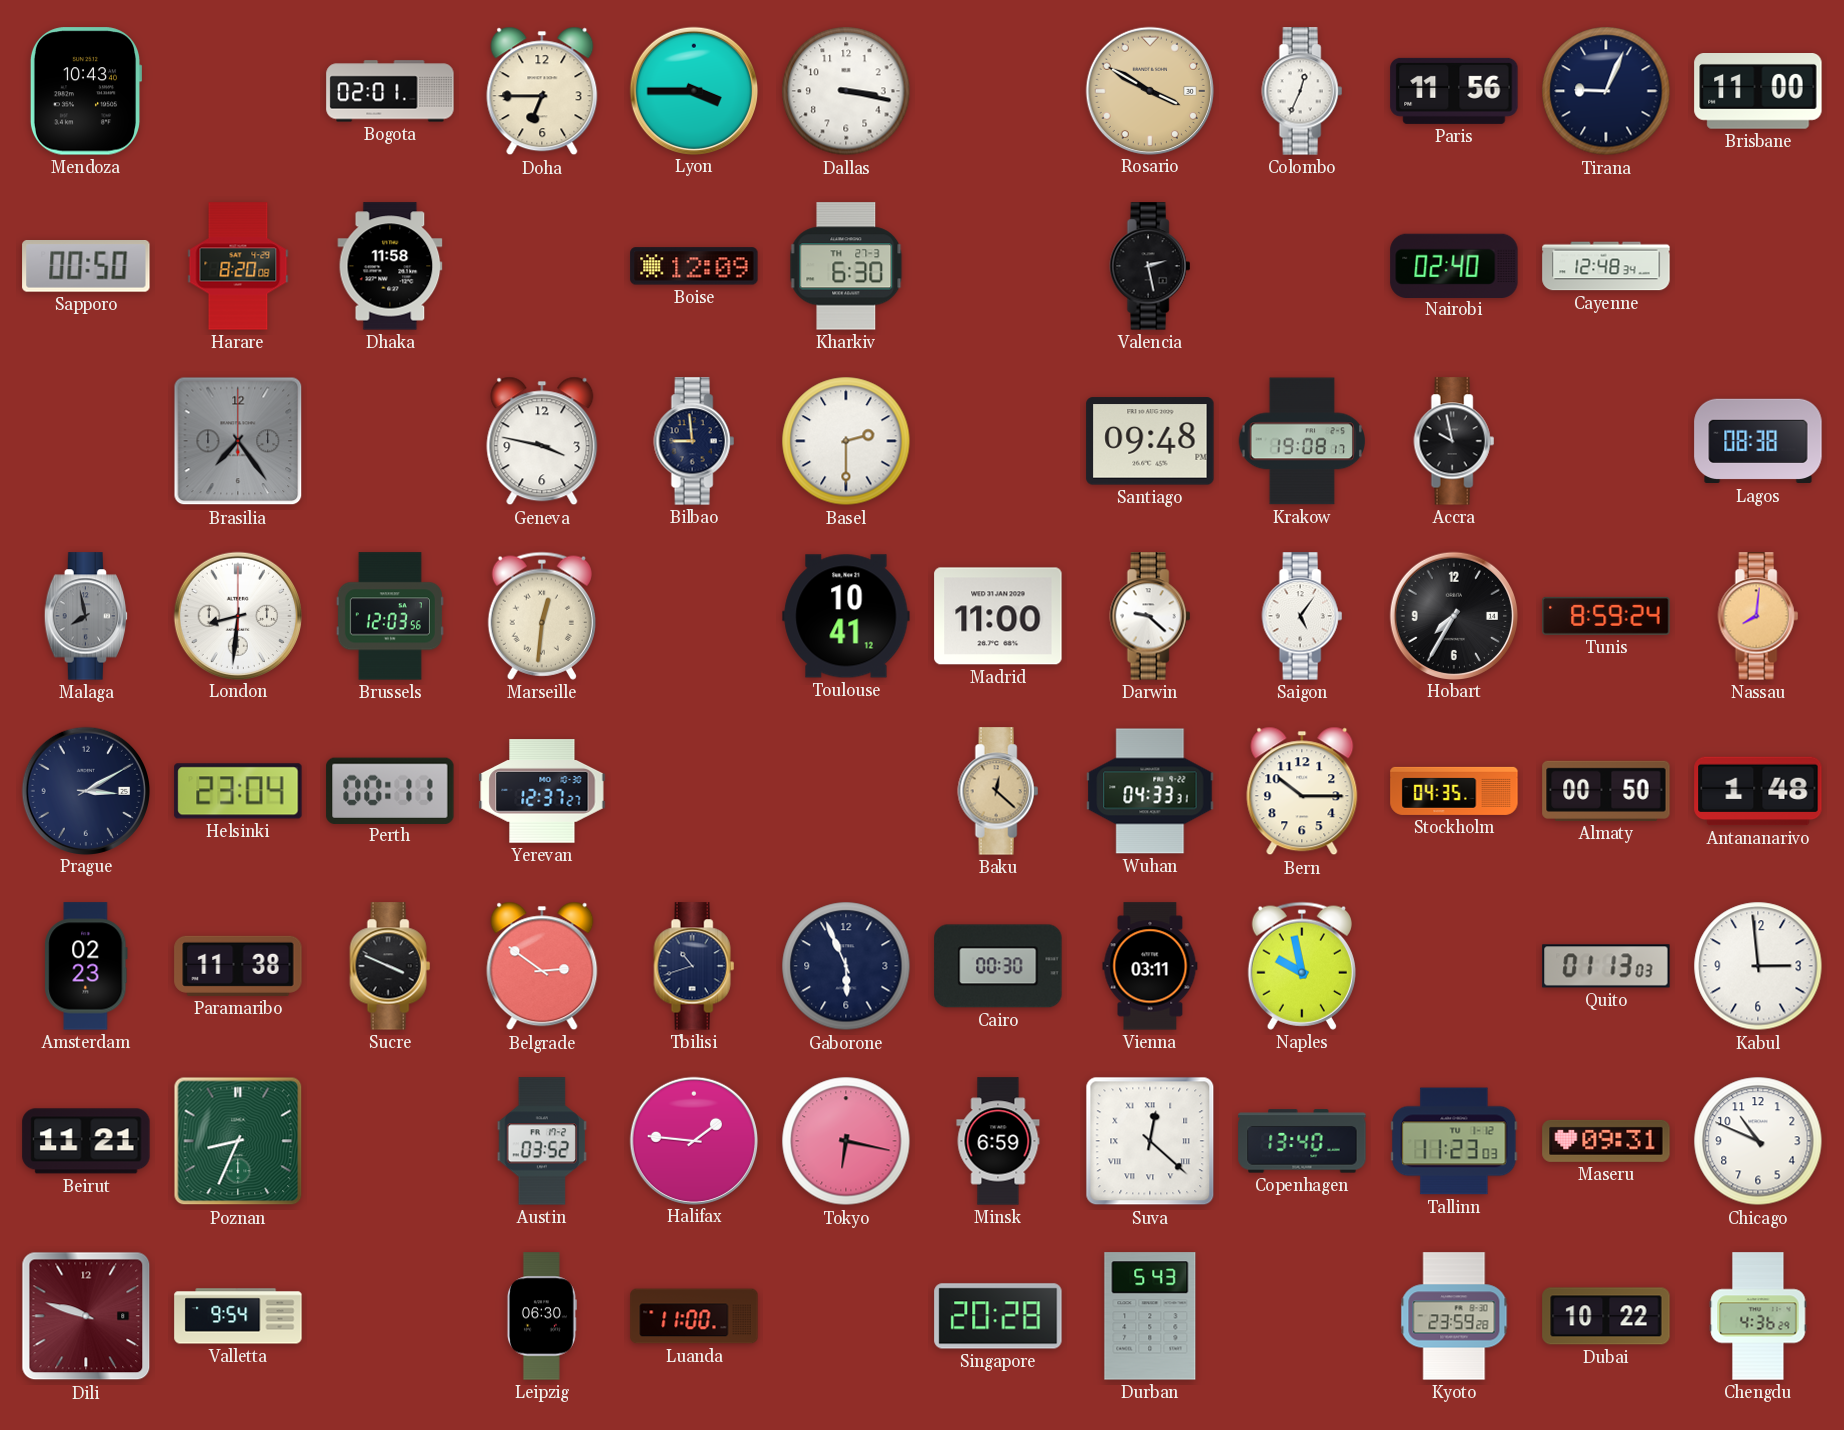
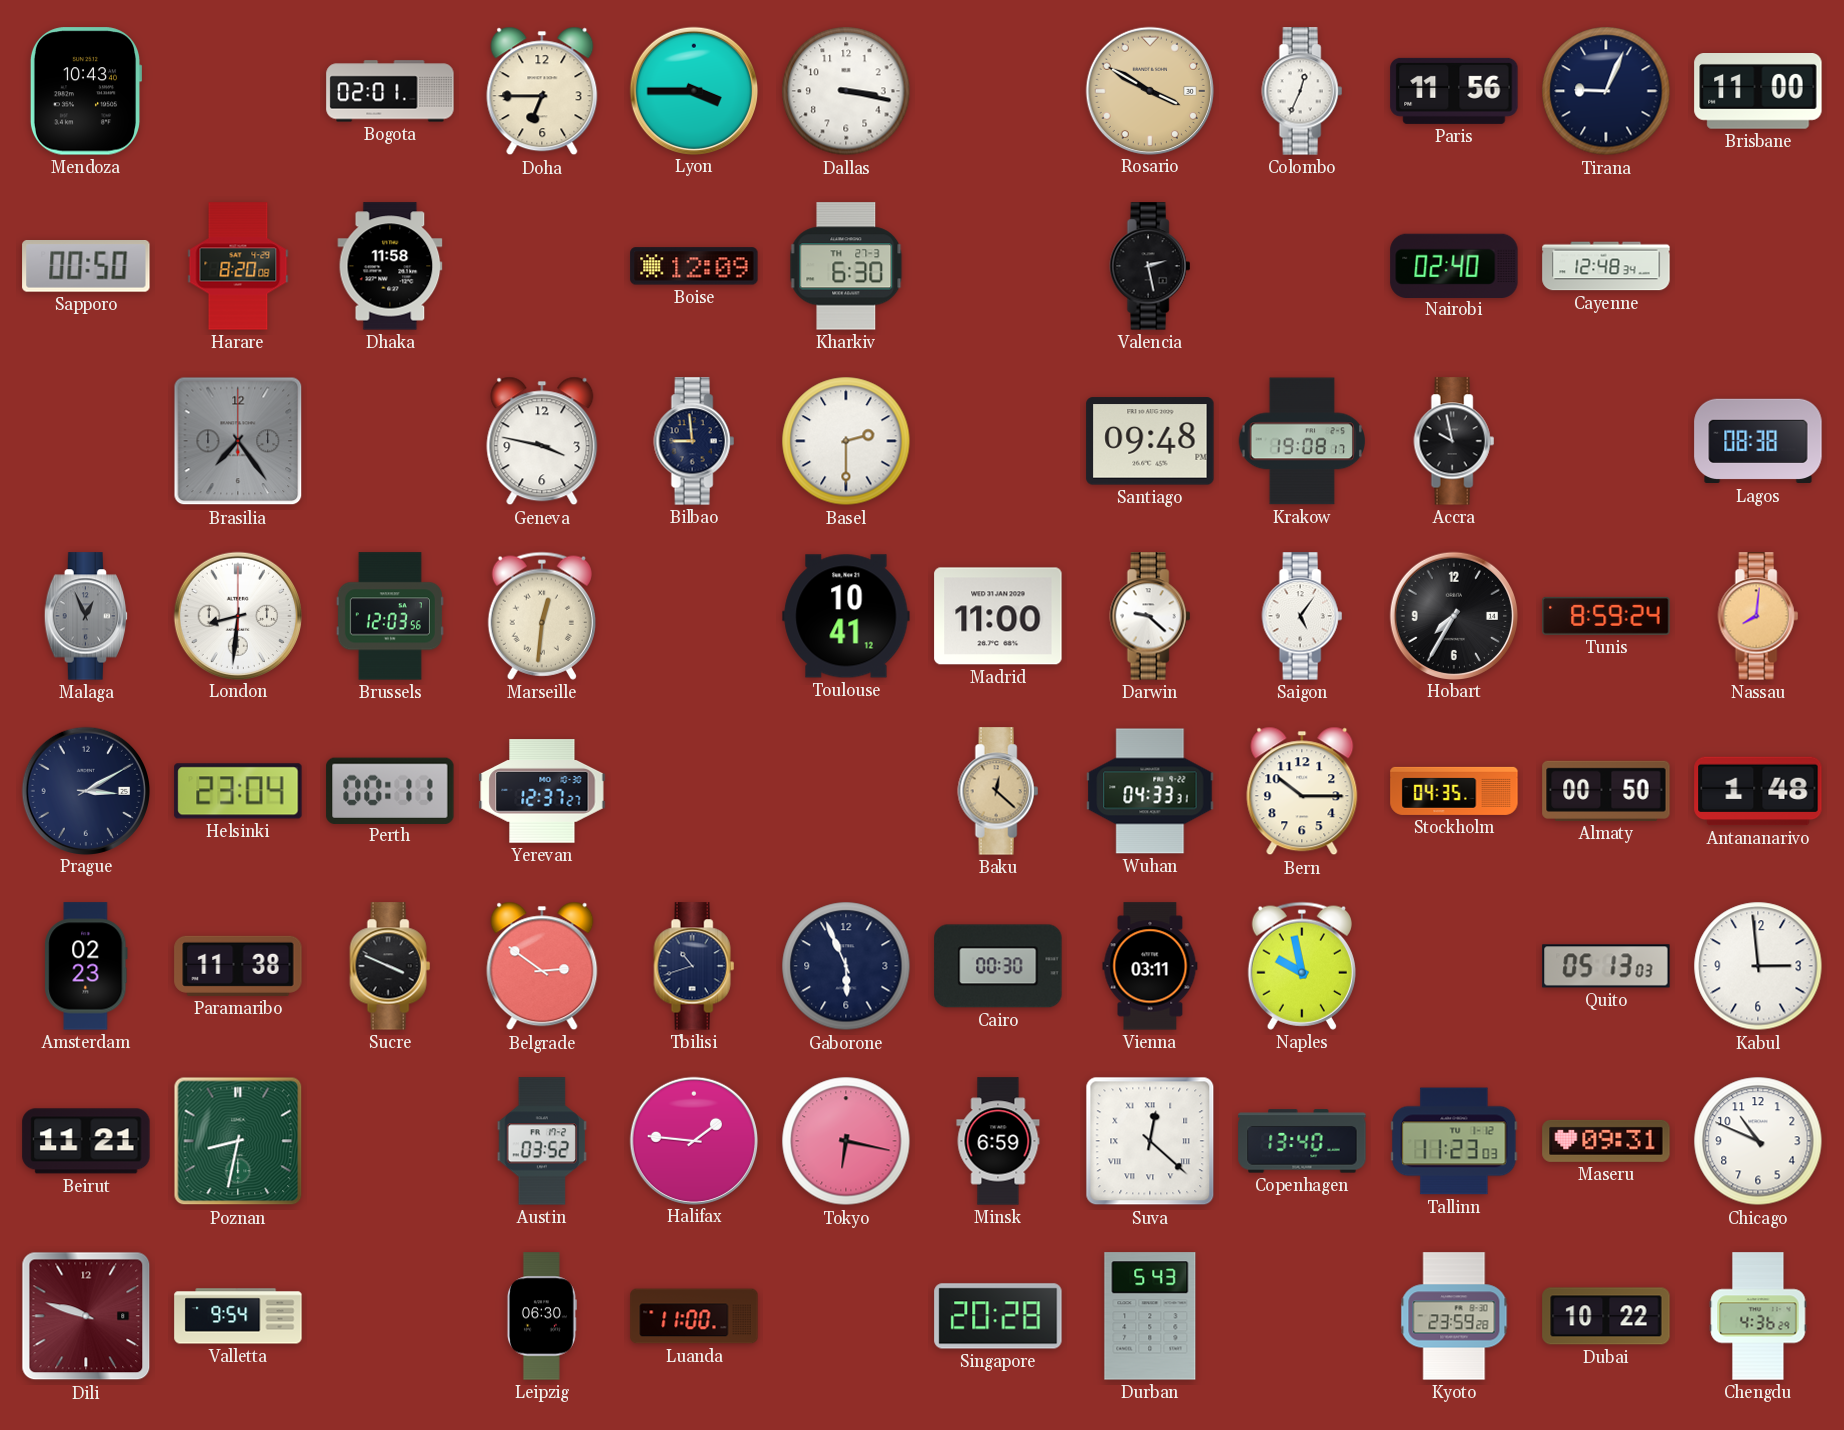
Malaga: 7:58 -> 12:56 (86, 616)
Quito: 01:13 -> 05:13 (1606, 966)
Poznan: 8:34 -> 8:32 (238, 1141)
